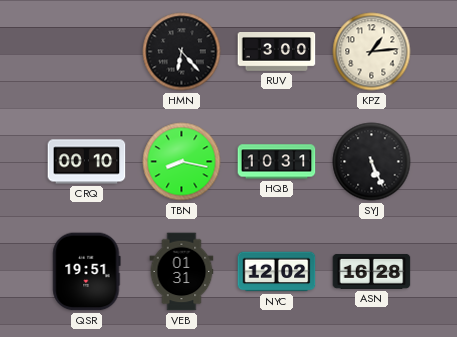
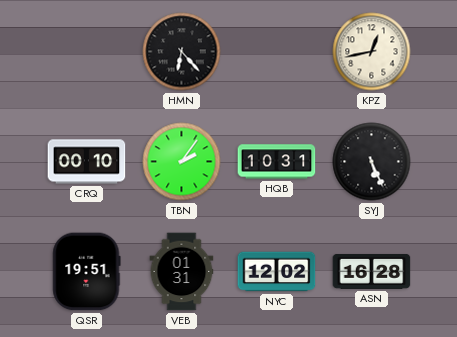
RUV: 3:00 -> none (277, 52)
KPZ: 1:14 -> 12:43 (372, 52)
TBN: 8:17 -> 2:06 (182, 162)
